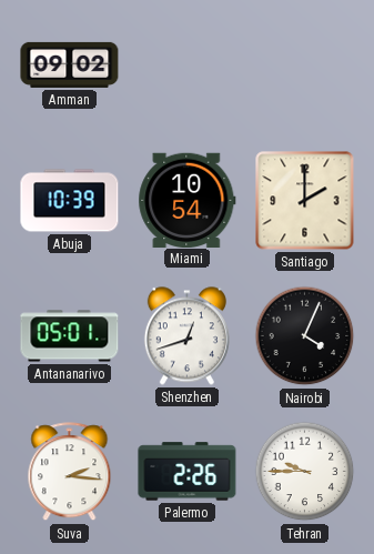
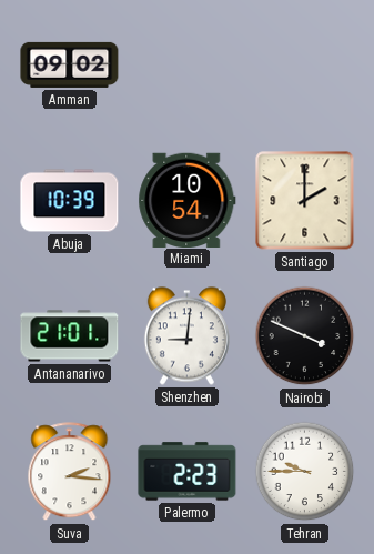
Antananarivo: 05:01 -> 21:01 (70, 336)
Shenzhen: 12:42 -> 9:01 (186, 336)
Nairobi: 4:04 -> 3:49 (305, 336)
Palermo: 2:26 -> 2:23 (188, 472)
